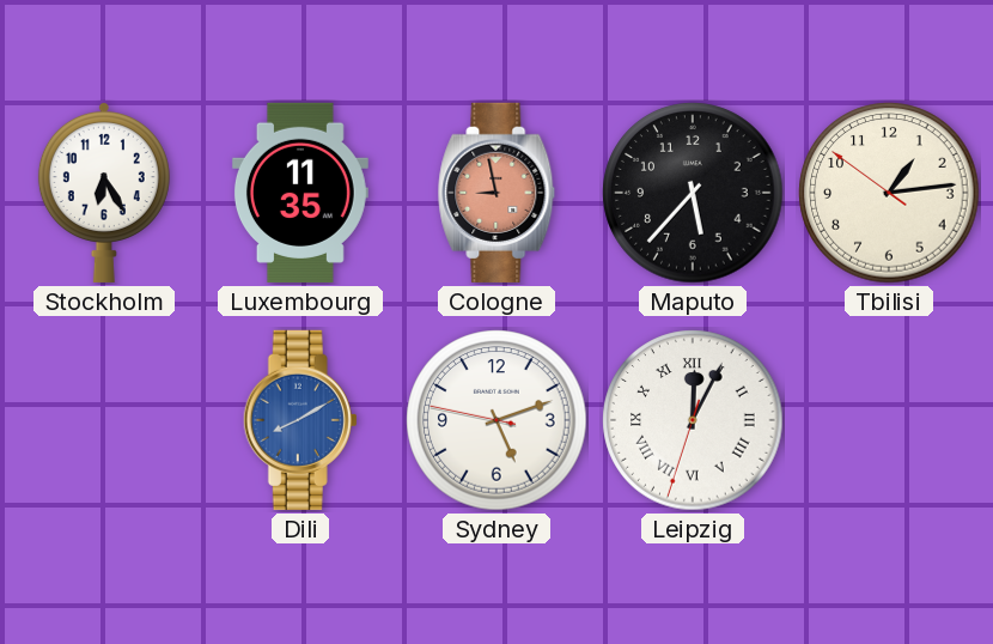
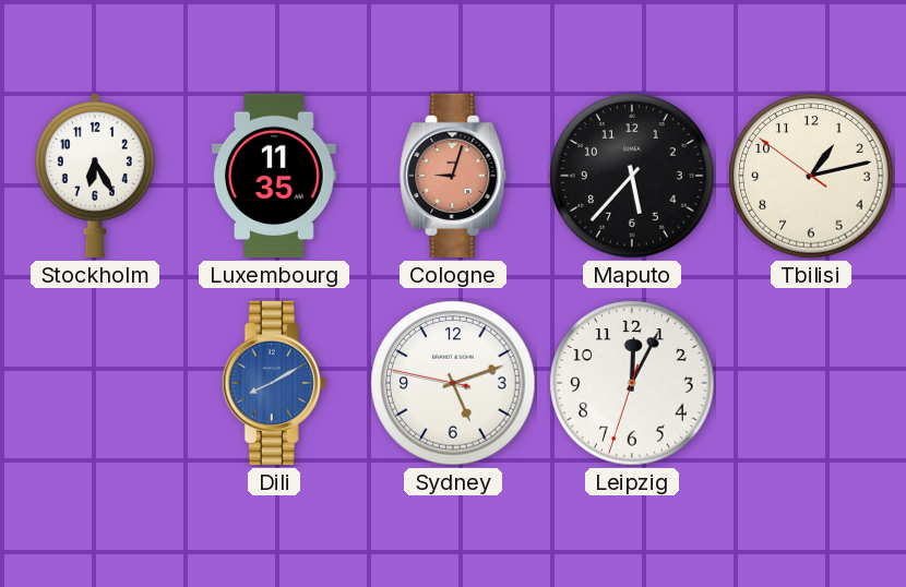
Cologne: 8:58 -> 9:03 (453, 176)
Tbilisi: 1:13 -> 1:12 (811, 176)
Leipzig numerals: Roman -> Arabic (632, 383)
